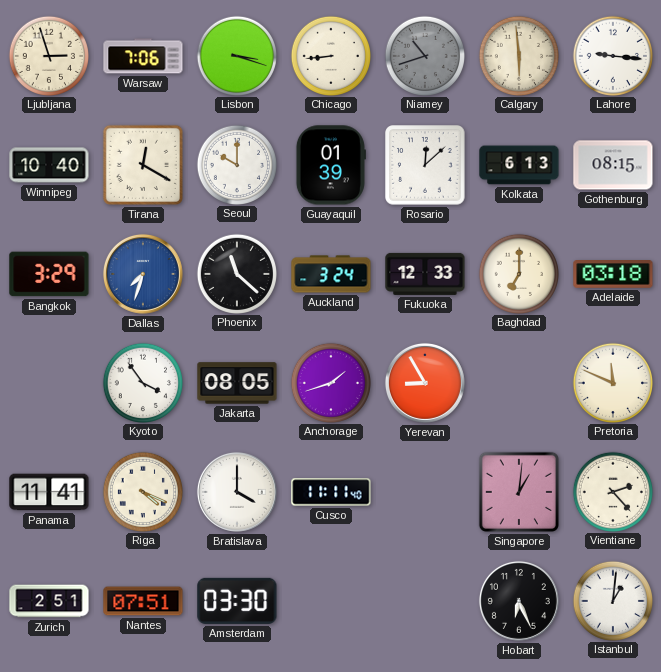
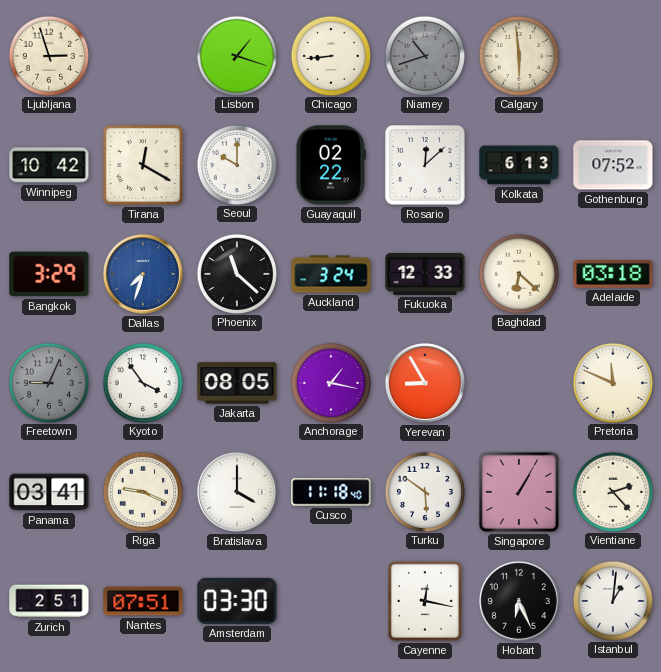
Warsaw: 7:06 -> none (143, 56)
Lisbon: 3:18 -> 1:18 (236, 55)
Lahore: 9:16 -> none (612, 55)
Winnipeg: 10:40 -> 10:42 (49, 165)
Guayaquil: 01:39 -> 02:22 (330, 165)
Gothenburg: 08:15 -> 07:52 (613, 165)
Baghdad: 7:00 -> 6:22 (518, 273)
Freetown: none -> 9:04 (48, 382)
Anchorage: 1:42 -> 1:17 (330, 382)
Panama: 11:41 -> 03:41 (49, 492)
Riga: 4:19 -> 9:19 (142, 491)
Cusco: 11:11 -> 11:18 (331, 492)
Turku: none -> 5:51 (424, 491)
Singapore: 1:01 -> 1:05 (519, 492)
Cayenne: none -> 12:17 (425, 601)
